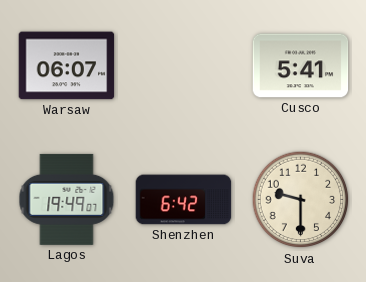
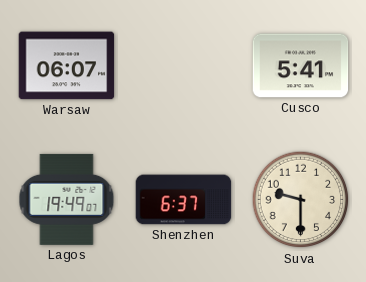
Shenzhen: 6:42 -> 6:37 (184, 200)
